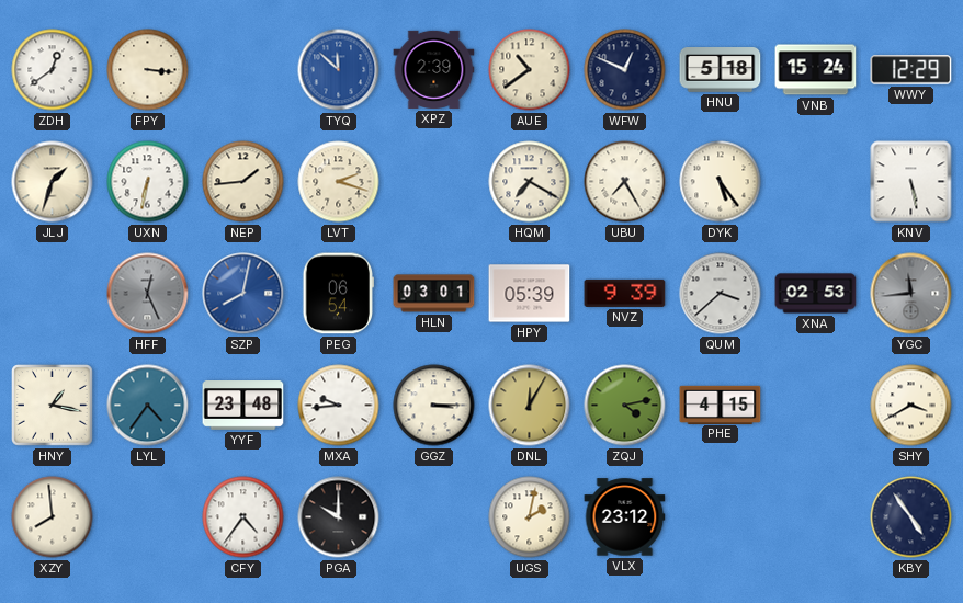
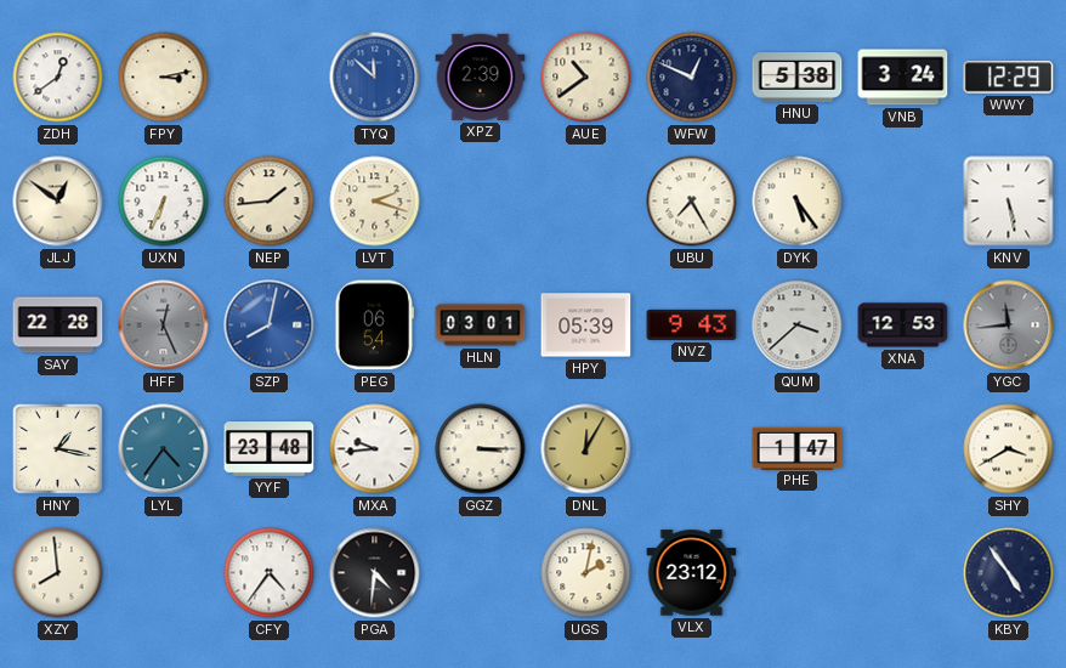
FPY: 3:16 -> 3:13 (164, 78)
HNU: 5:18 -> 5:38 (798, 78)
VNB: 15:24 -> 3:24 (903, 78)
JLJ: 1:33 -> 12:51 (58, 202)
UXN: 6:32 -> 6:34 (164, 202)
HQM: 7:20 -> none (530, 182)
SAY: none -> 22:28 (58, 325)
NVZ: 9:39 -> 9:43 (692, 324)
XNA: 02:53 -> 12:53 (903, 325)
ZQJ: 4:13 -> none (625, 406)
PHE: 4:15 -> 1:47 (798, 448)
PGA: 10:00 -> 4:31 (375, 573)
